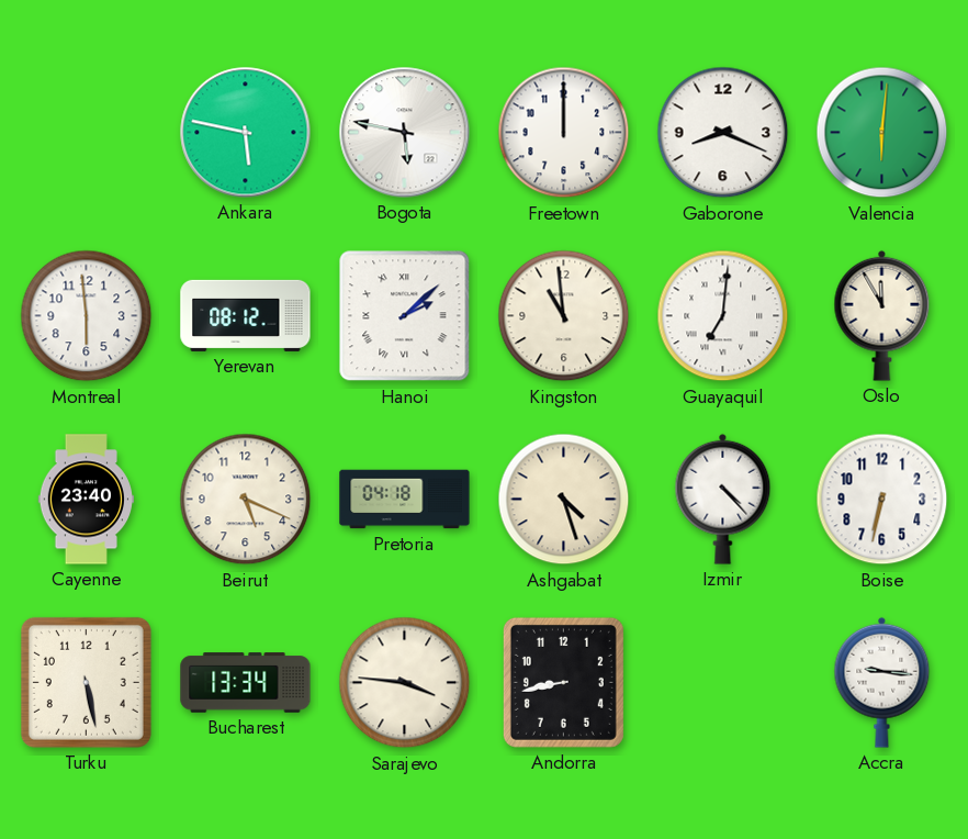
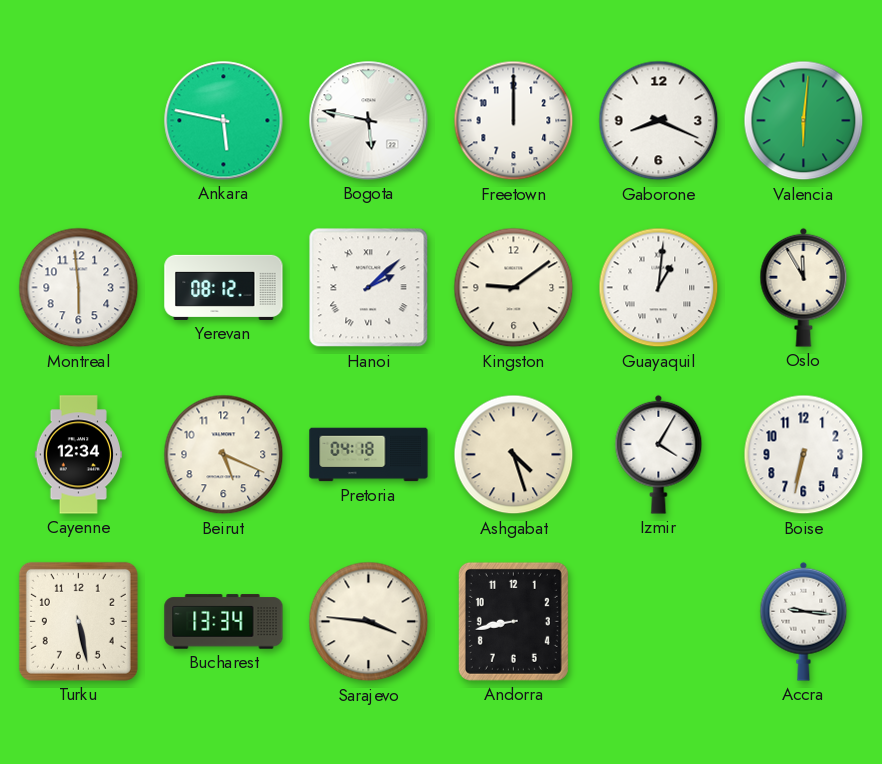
Kingston: 10:59 -> 9:09 (514, 288)
Guayaquil: 7:01 -> 1:01 (659, 288)
Cayenne: 23:40 -> 12:34 (78, 455)
Izmir: 4:23 -> 4:05 (659, 454)
